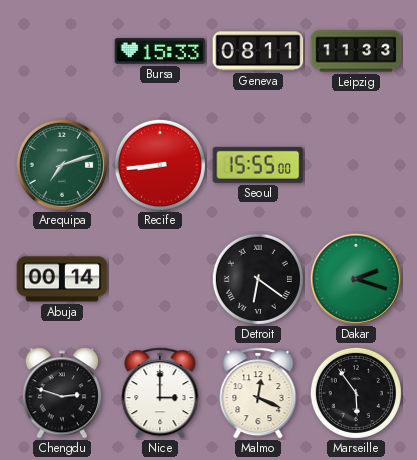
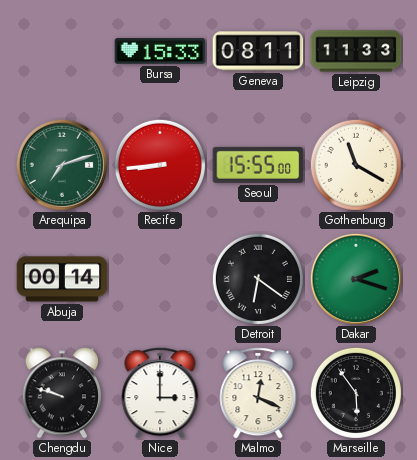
Gothenburg: none -> 11:20 (356, 165)
Chengdu: 2:48 -> 9:48 (62, 393)
